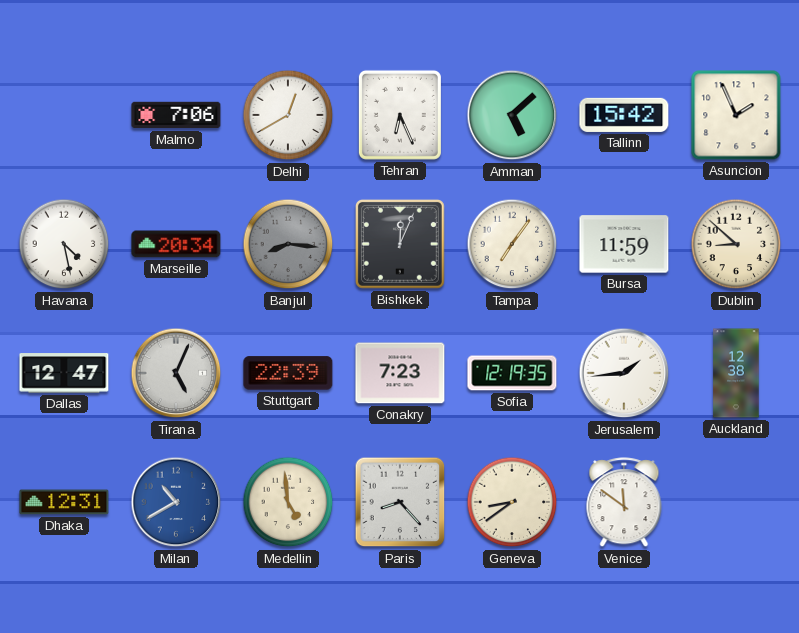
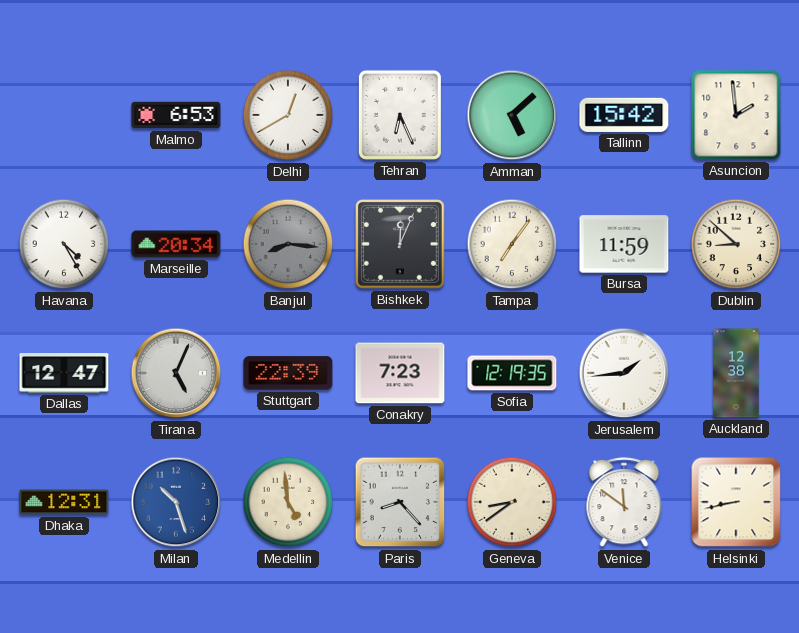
Malmo: 7:06 -> 6:53 (176, 115)
Asuncion: 1:56 -> 1:59 (736, 115)
Havana: 4:28 -> 4:25 (64, 244)
Milan: 10:40 -> 10:27 (176, 502)
Helsinki: none -> 8:43 (736, 502)
